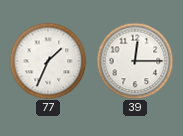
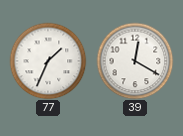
39: 12:15 -> 12:20 (135, 61)
